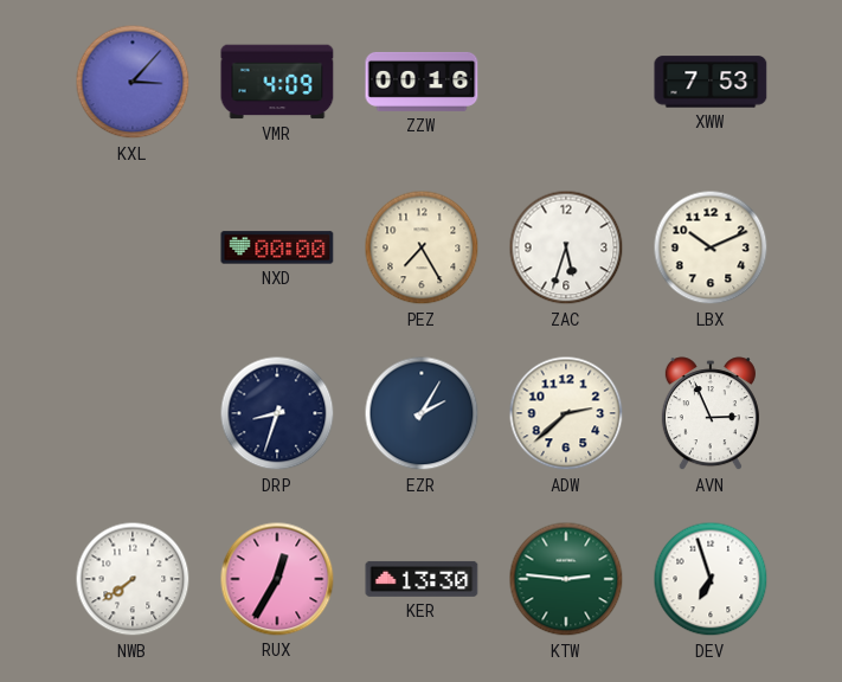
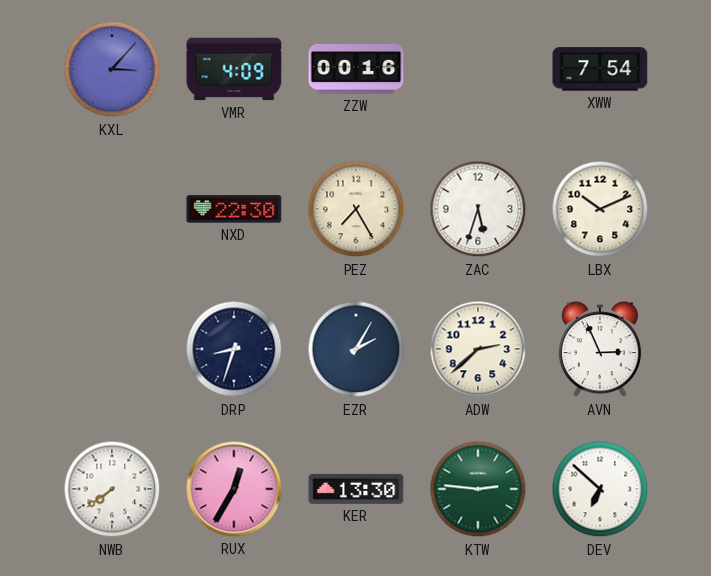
XWW: 7:53 -> 7:54 (600, 69)
NXD: 00:00 -> 22:30 (234, 209)
DEV: 6:57 -> 6:52 (600, 489)
